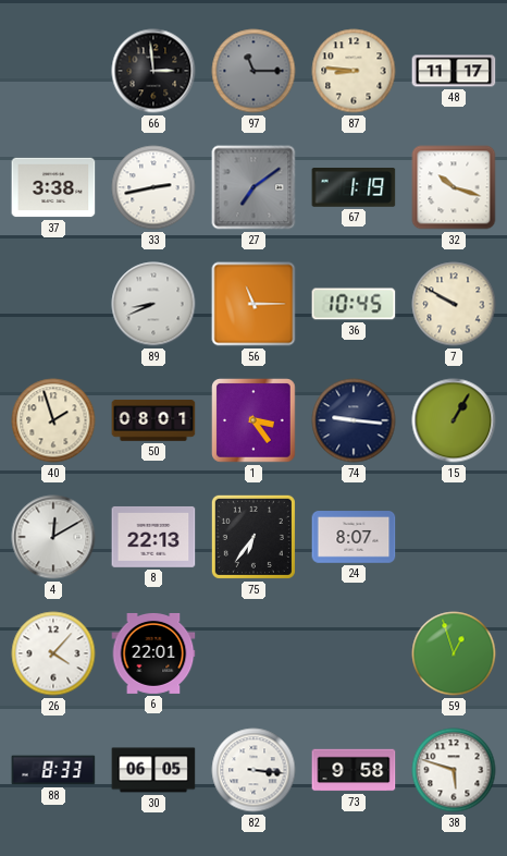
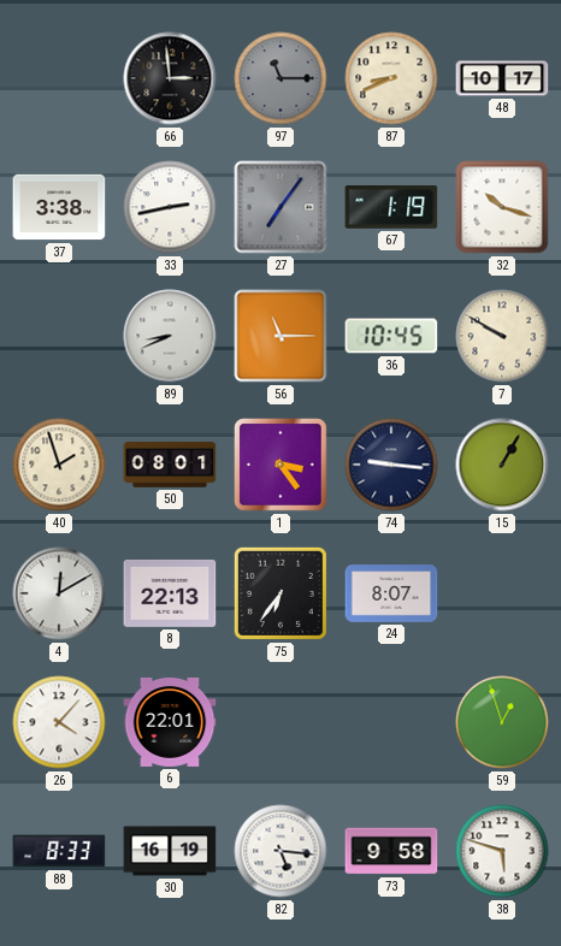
87: 8:46 -> 8:41 (391, 78)
48: 11:17 -> 10:17 (502, 78)
27: 7:09 -> 7:06 (280, 207)
30: 06:05 -> 16:19 (170, 851)
82: 3:16 -> 5:16 (280, 851)
